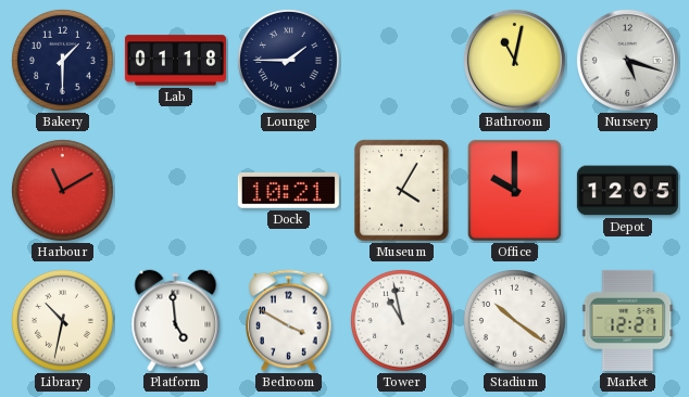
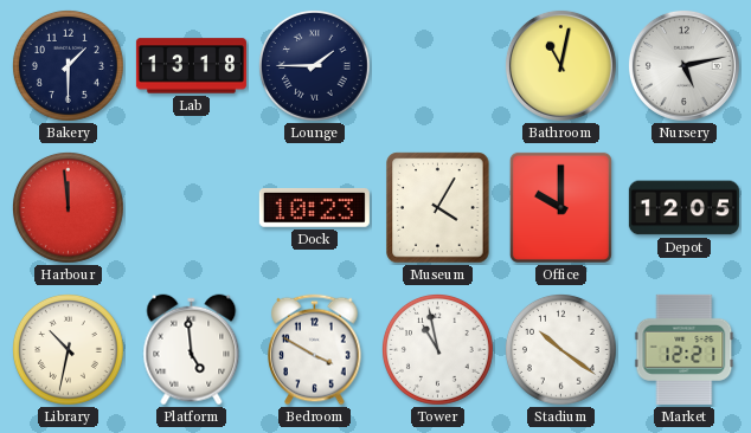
Lab: 01:18 -> 13:18 (191, 66)
Nursery: 5:18 -> 5:13 (683, 65)
Harbour: 11:10 -> 11:59 (69, 208)
Dock: 10:21 -> 10:23 (314, 208)
